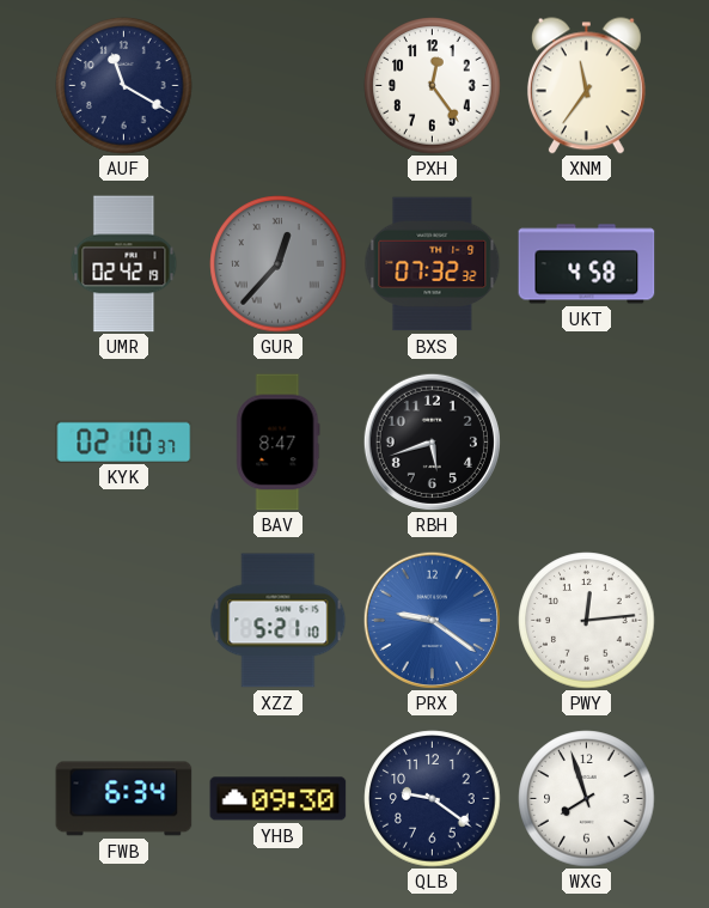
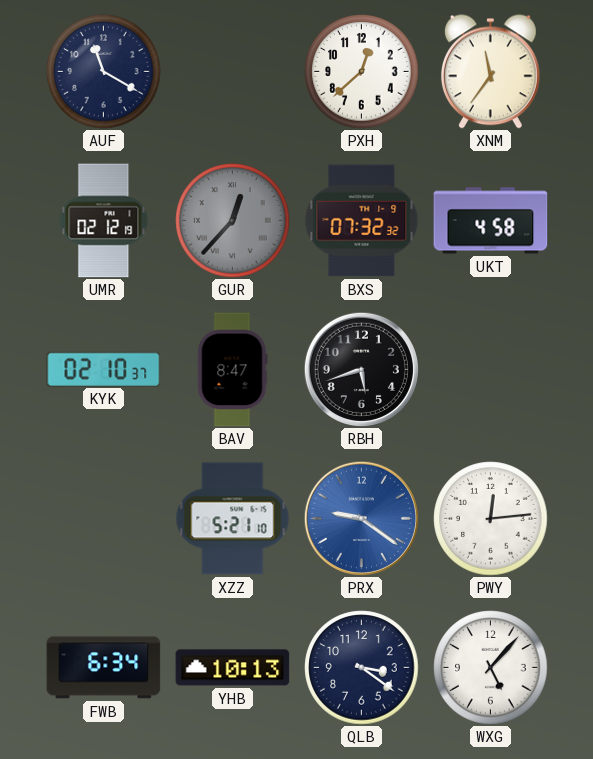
PXH: 12:24 -> 12:38 (362, 72)
UMR: 02:42 -> 02:12 (104, 221)
YHB: 09:30 -> 10:13 (233, 668)
QLB: 9:21 -> 3:21 (362, 668)
WXG: 7:57 -> 5:07 (491, 668)
